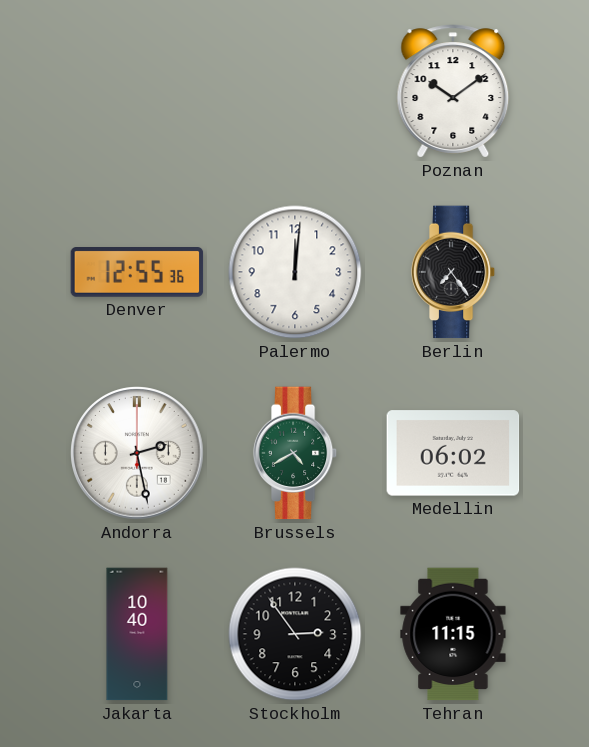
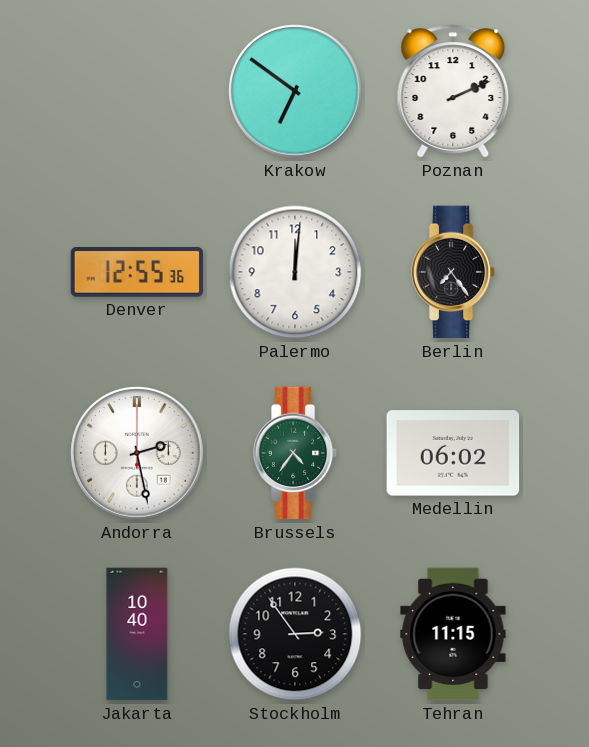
Krakow: none -> 6:51 (295, 91)
Poznan: 10:09 -> 2:11 (453, 91)
Brussels: 4:40 -> 4:36 (295, 453)
